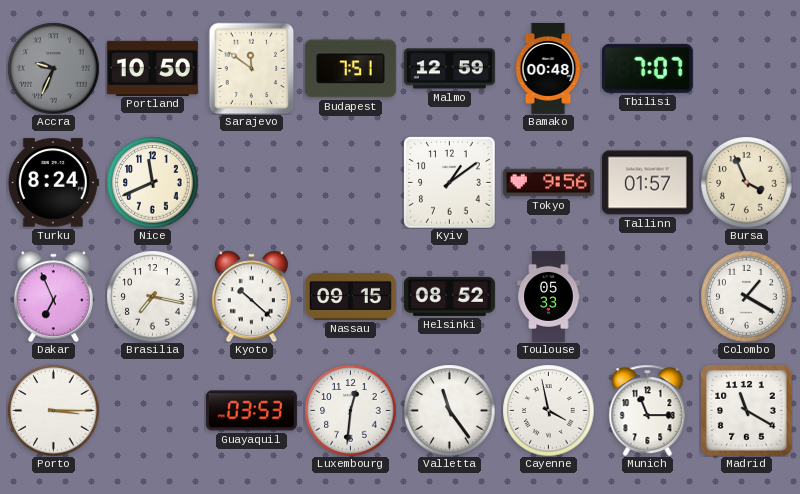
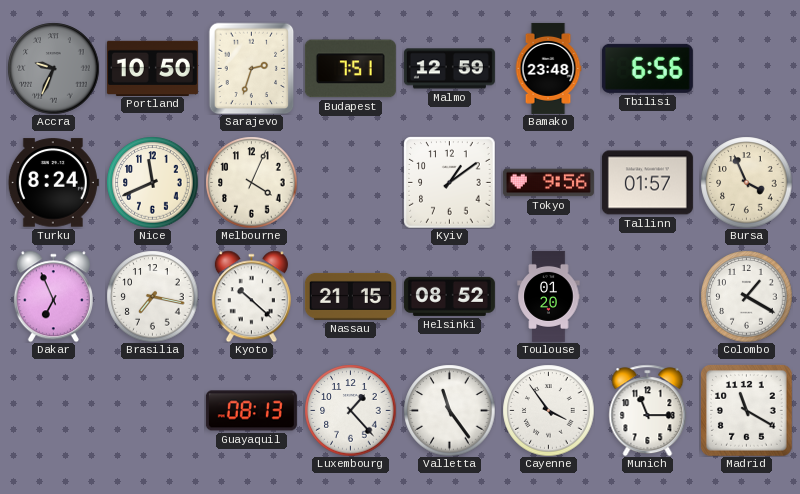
Sarajevo: 11:51 -> 2:33 (252, 68)
Bamako: 00:48 -> 23:48 (548, 68)
Tbilisi: 7:07 -> 6:56 (647, 68)
Melbourne: none -> 4:04 (251, 182)
Nassau: 09:15 -> 21:15 (350, 296)
Toulouse: 05:33 -> 01:20 (549, 296)
Porto: 3:15 -> none (53, 410)
Guayaquil: 03:53 -> 08:13 (251, 411)
Luxembourg: 12:31 -> 1:23 (350, 410)
Cayenne: 3:58 -> 3:54 (548, 410)
